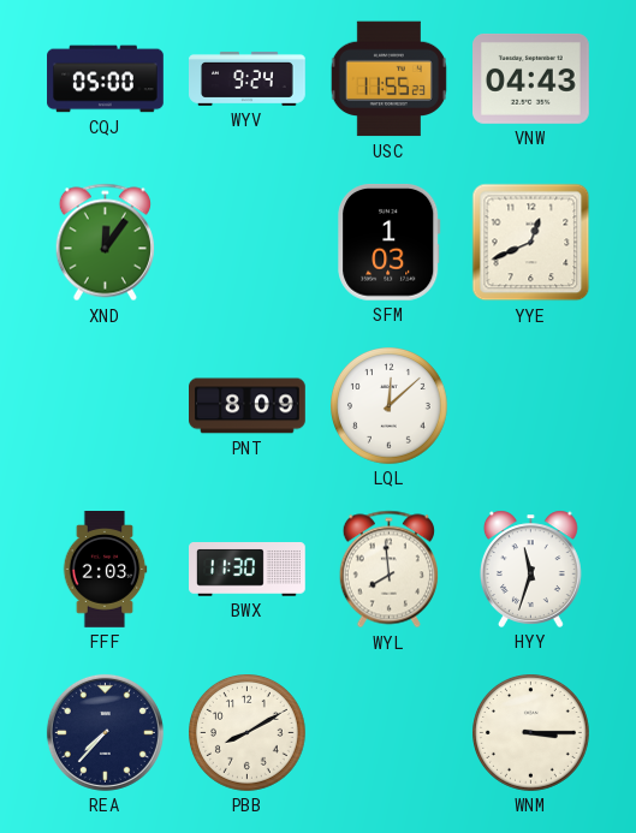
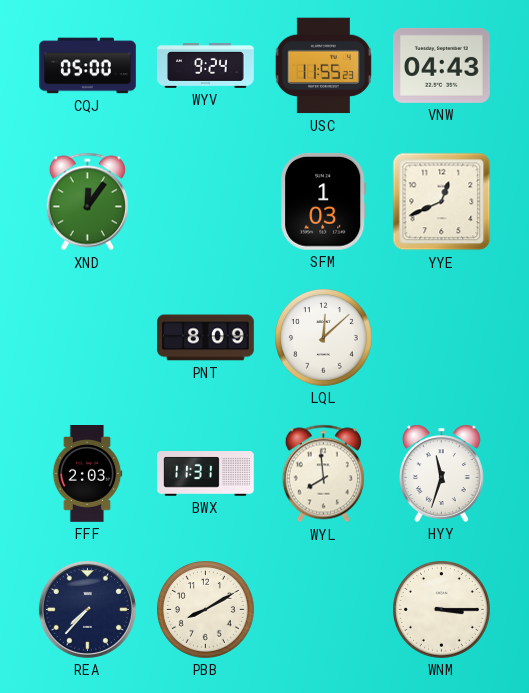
BWX: 11:30 -> 11:31 (206, 474)
